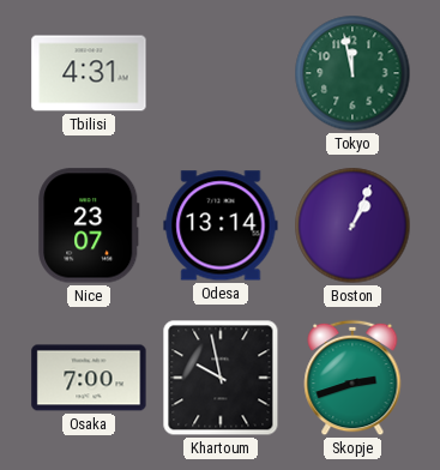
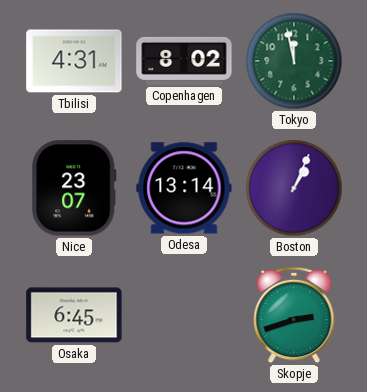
Copenhagen: none -> 8:02 (184, 61)
Osaka: 7:00 -> 6:45 (74, 315)
Khartoum: 9:58 -> none (221, 378)
